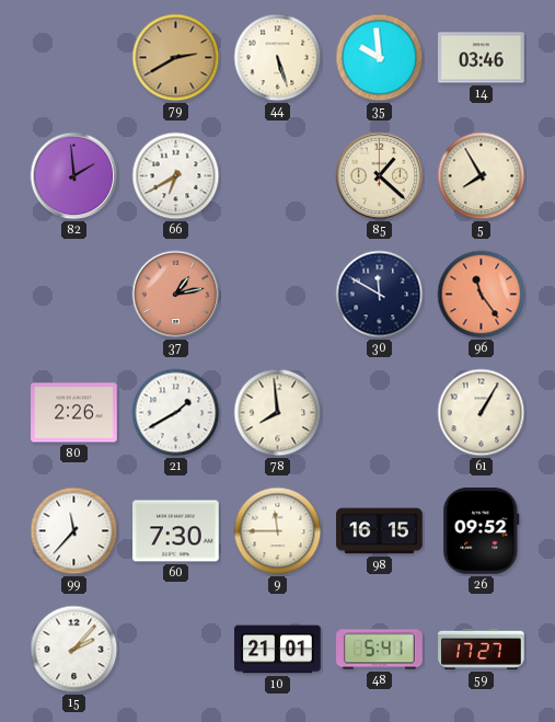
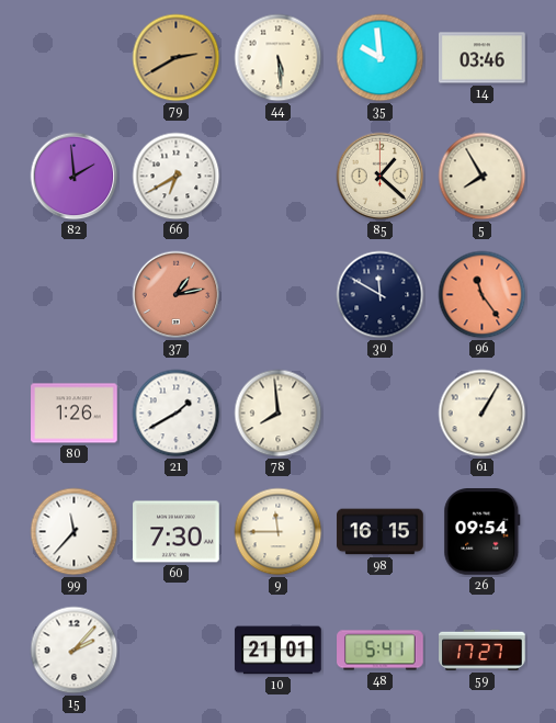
44: 5:27 -> 5:29 (279, 58)
80: 2:26 -> 1:26 (75, 414)
26: 09:52 -> 09:54 (483, 532)
